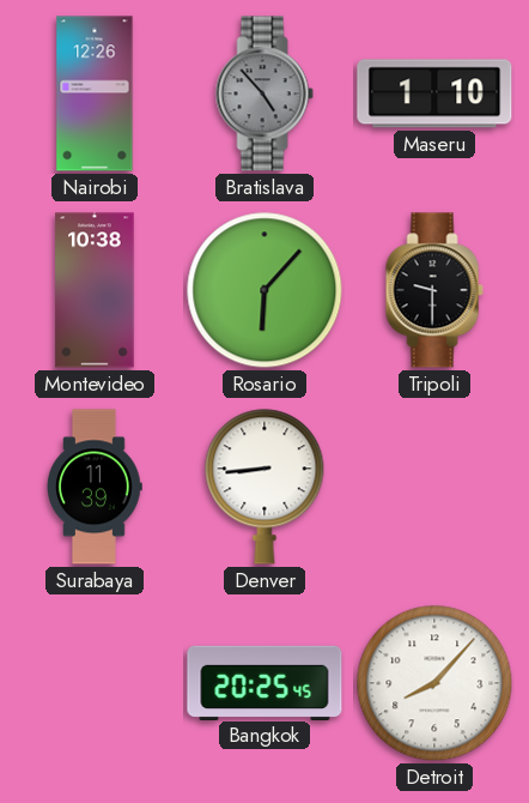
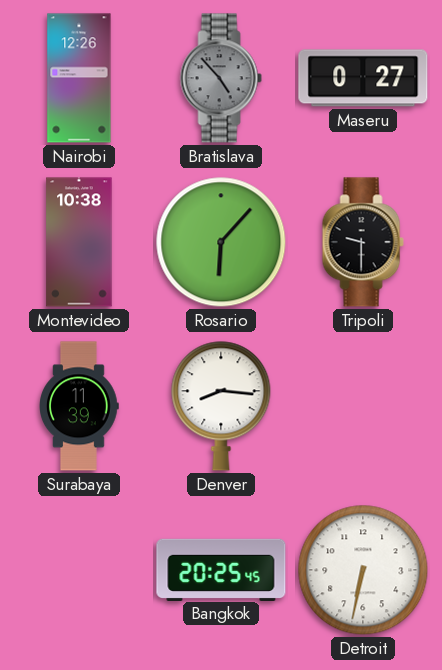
Maseru: 1:10 -> 0:27 (363, 78)
Denver: 8:44 -> 8:16 (221, 406)
Detroit: 8:07 -> 6:32 (363, 570)
